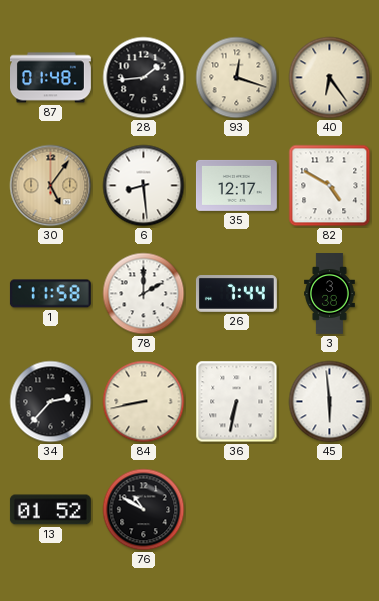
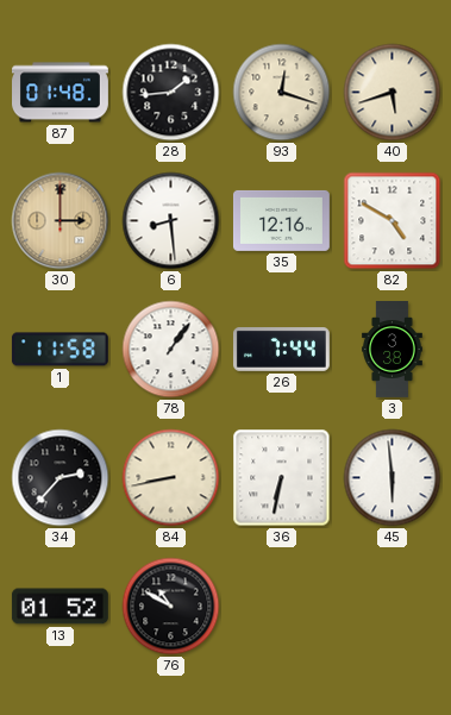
40: 6:24 -> 5:42 (393, 93)
30: 5:06 -> 3:00 (61, 221)
35: 12:17 -> 12:16 (281, 220)
78: 2:00 -> 1:06 (171, 350)
